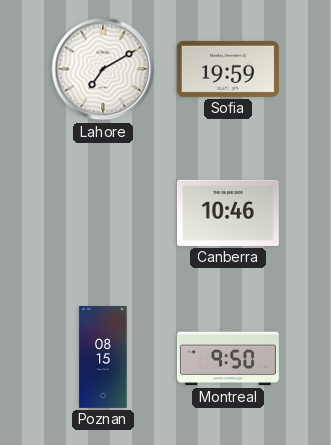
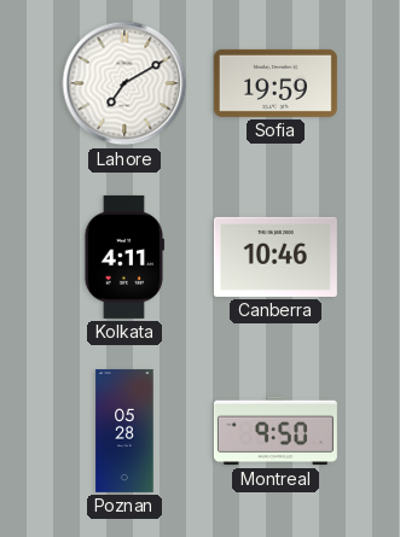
Kolkata: none -> 4:11 (123, 257)
Poznan: 08:15 -> 05:28 (124, 431)
